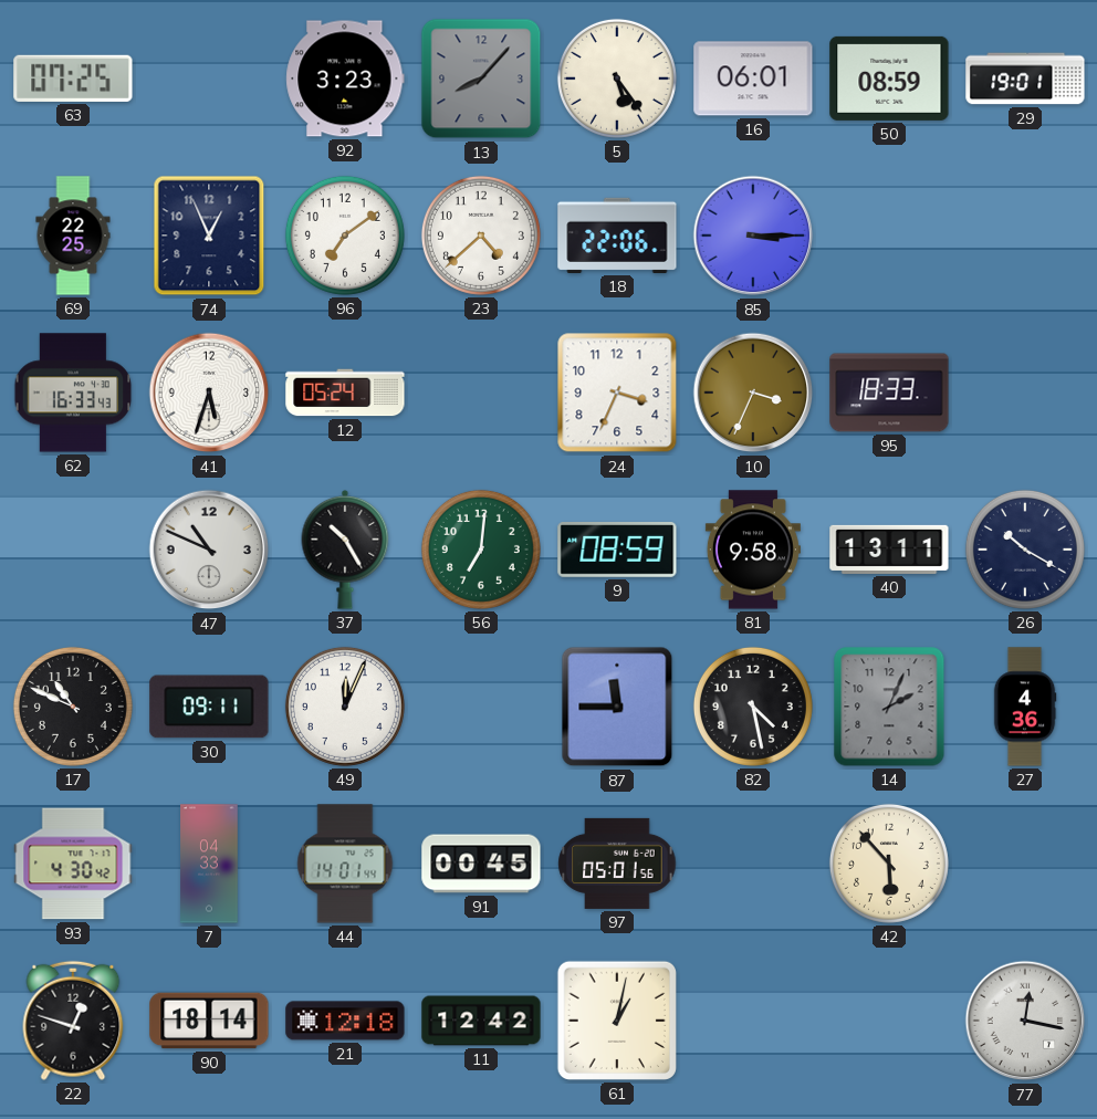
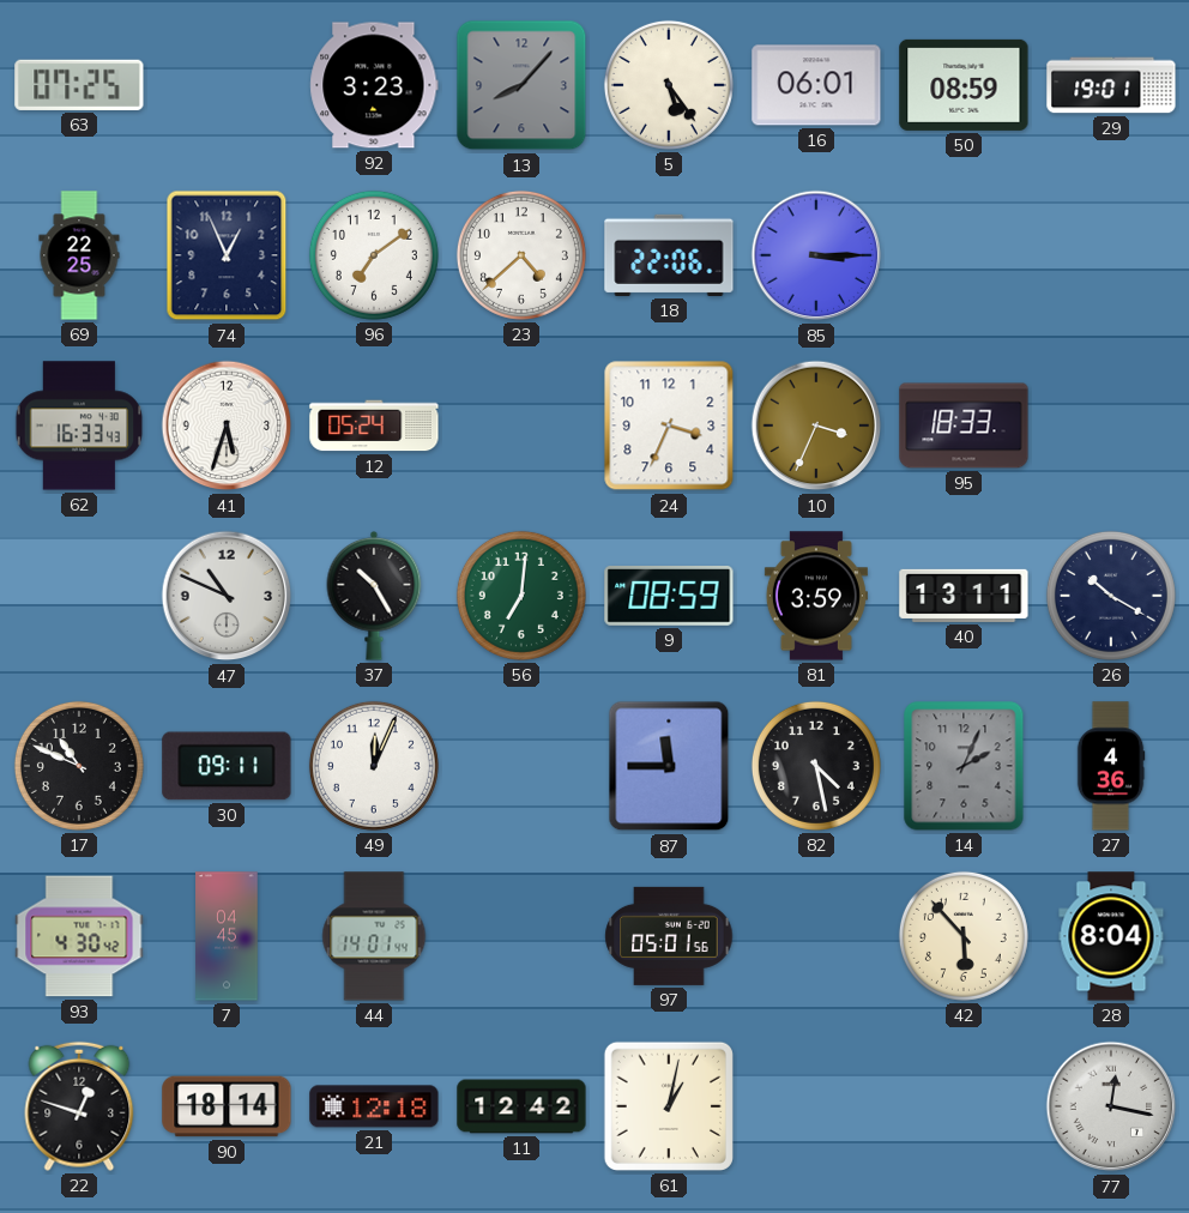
81: 9:58 -> 3:59 (816, 596)
7: 04:33 -> 04:45 (227, 936)
91: 00:45 -> none (481, 864)
28: none -> 8:04 (1111, 936)
